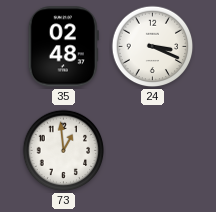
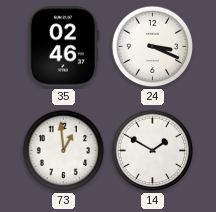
35: 02:48 -> 02:46 (63, 47)
14: none -> 1:50 (153, 151)
